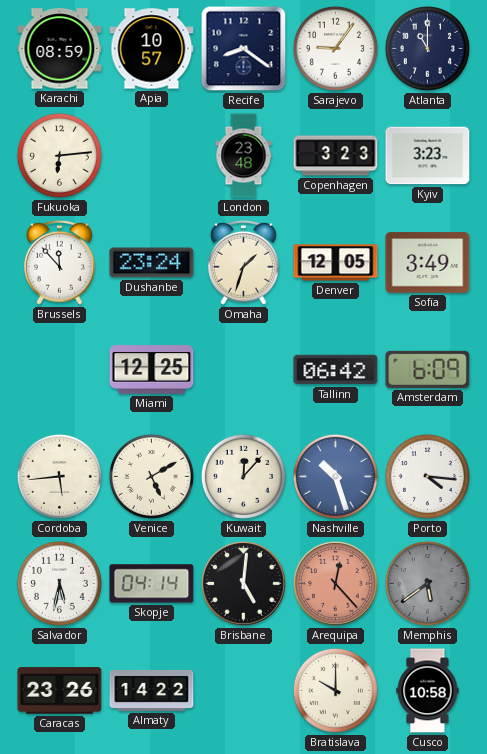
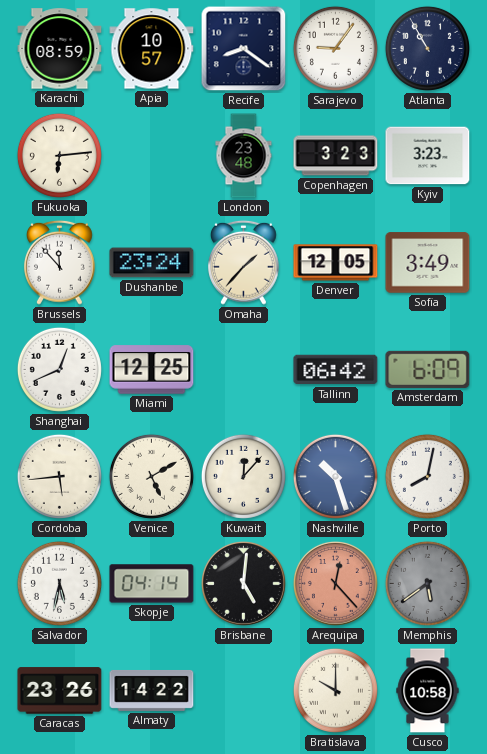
Atlanta: 11:00 -> 10:55 (427, 48)
Omaha: 1:33 -> 1:37 (244, 262)
Shanghai: none -> 12:41 (59, 369)
Porto: 4:16 -> 8:02 (427, 476)
